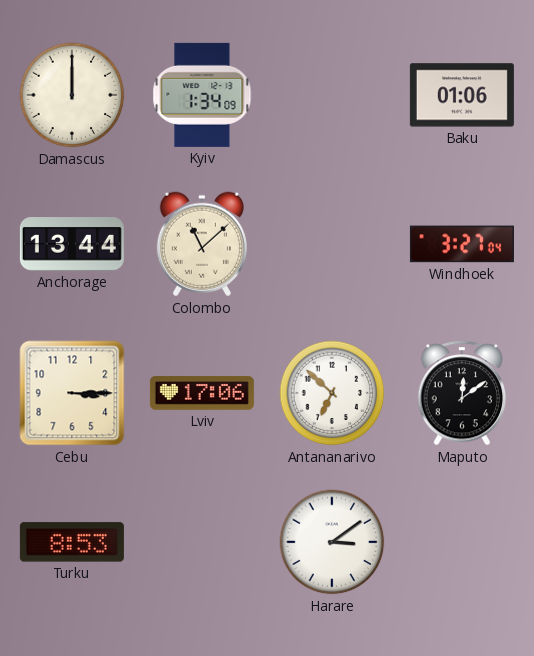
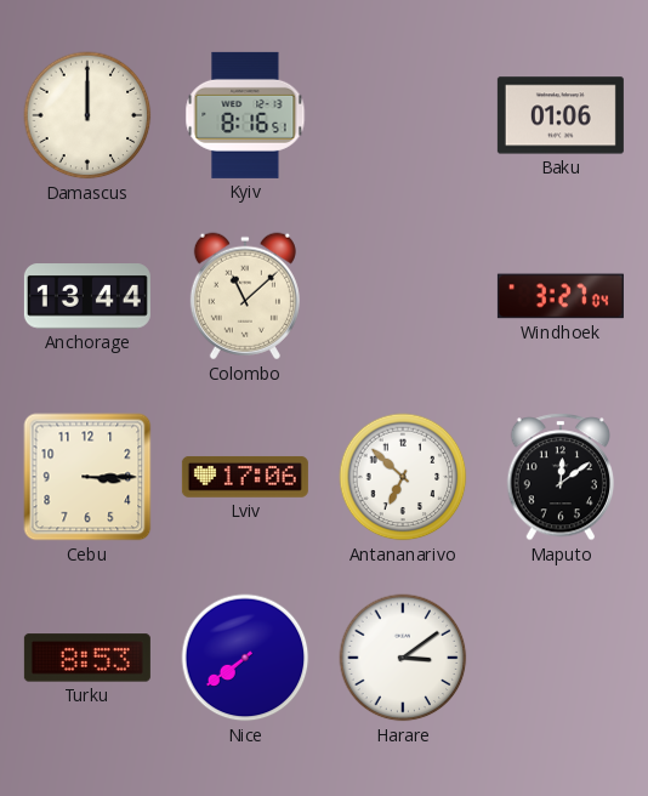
Kyiv: 1:34 -> 8:16 (245, 115)
Nice: none -> 7:39 (245, 658)
